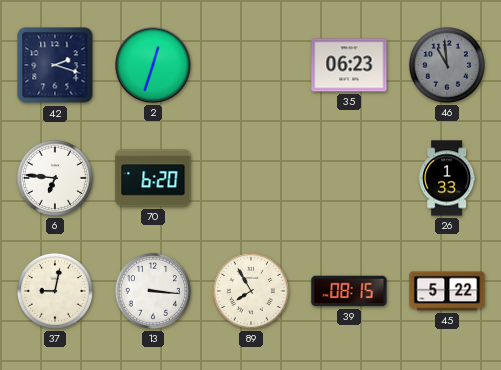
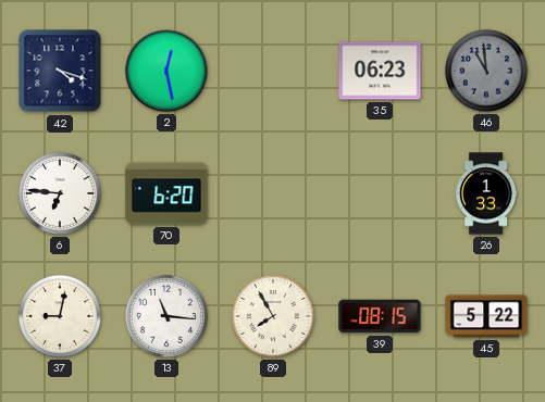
42: 2:18 -> 4:18 (60, 71)
2: 12:33 -> 12:28 (166, 71)
13: 3:16 -> 11:16 (166, 316)
